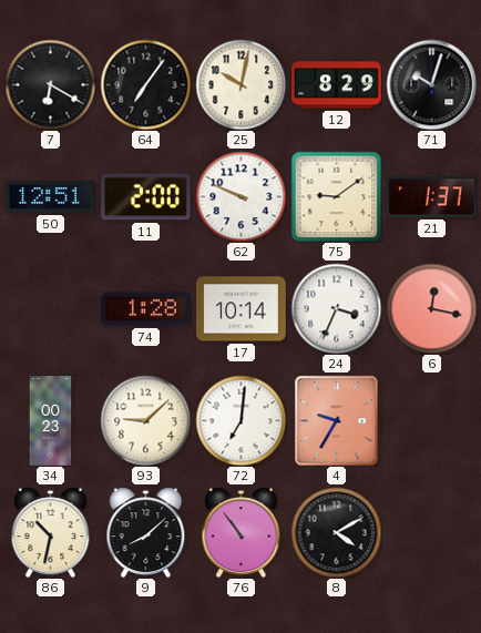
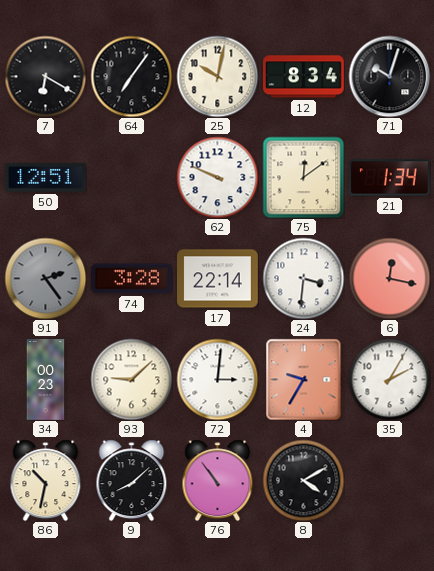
12: 8:29 -> 8:34 (304, 77)
11: 2:00 -> none (146, 197)
75: 9:09 -> 12:09 (303, 177)
21: 1:37 -> 1:34 (390, 178)
91: none -> 2:24 (45, 278)
74: 1:28 -> 3:28 (132, 279)
17: 10:14 -> 22:14 (218, 279)
24: 3:34 -> 3:31 (303, 278)
72: 7:01 -> 3:01 (217, 379)
35: none -> 2:05 (389, 379)
